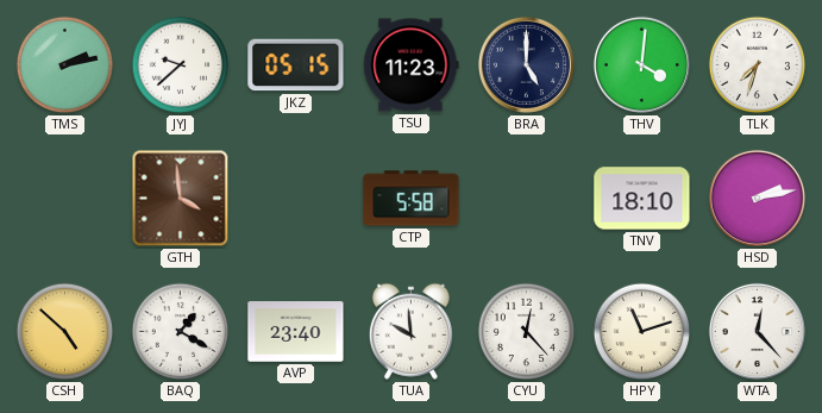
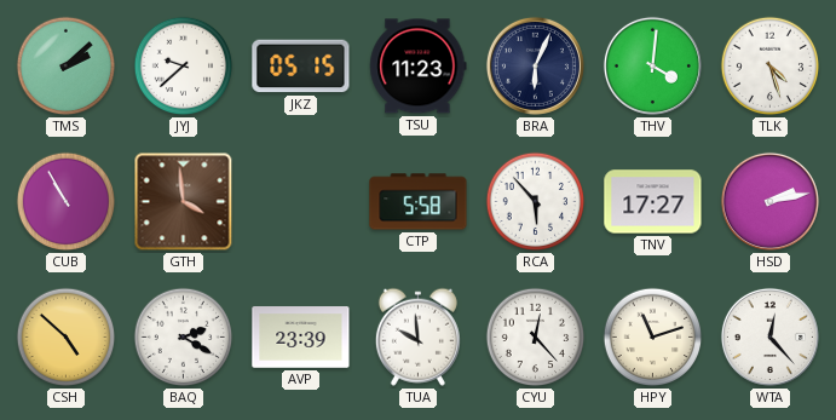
TMS: 2:13 -> 2:08 (67, 67)
BRA: 5:00 -> 6:04 (535, 65)
TLK: 7:33 -> 4:27 (771, 67)
CUB: none -> 10:55 (67, 202)
RCA: none -> 5:53 (536, 202)
TNV: 18:10 -> 17:27 (653, 202)
BAQ: 1:20 -> 2:20 (184, 338)
AVP: 23:40 -> 23:39 (301, 338)
